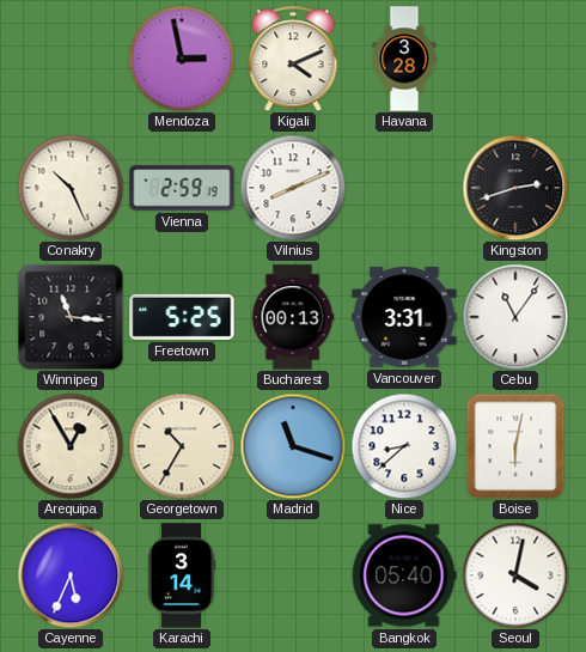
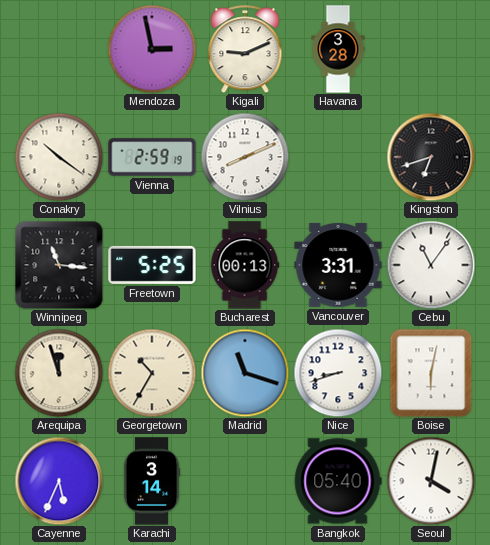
Kigali: 4:11 -> 9:11 (245, 49)
Conakry: 10:26 -> 10:21 (59, 157)
Kingston: 2:42 -> 6:42 (431, 157)
Arequipa: 12:55 -> 11:57 (59, 373)
Nice: 8:38 -> 8:42 (338, 373)
